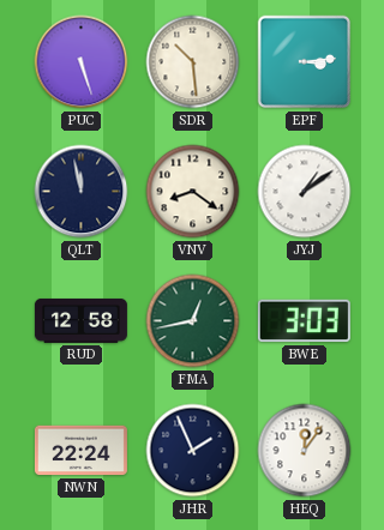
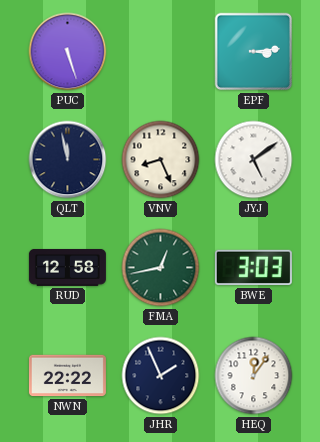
SDR: 10:29 -> none (193, 62)
VNV: 8:21 -> 8:26 (161, 160)
JYJ: 1:09 -> 5:09 (254, 160)
NWN: 22:24 -> 22:22 (67, 376)
